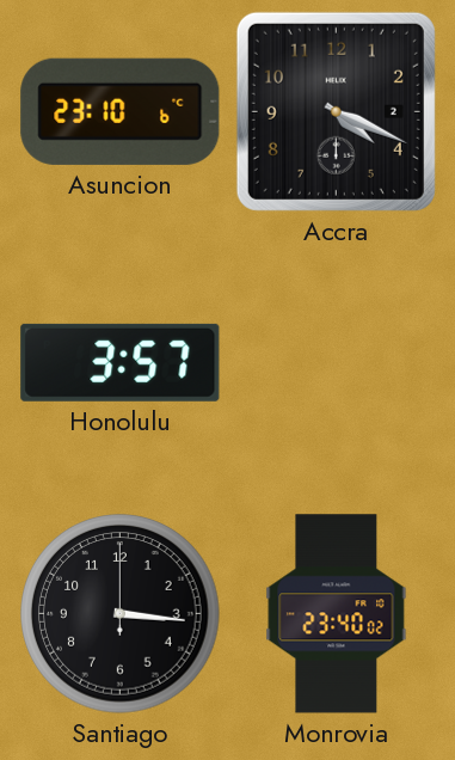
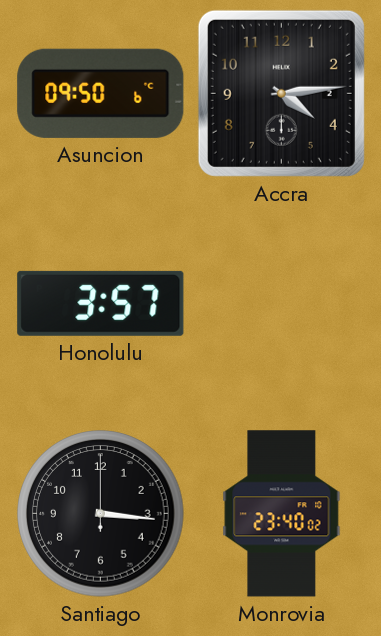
Asuncion: 23:10 -> 09:50 (101, 93)
Accra: 4:19 -> 4:14 (281, 93)
